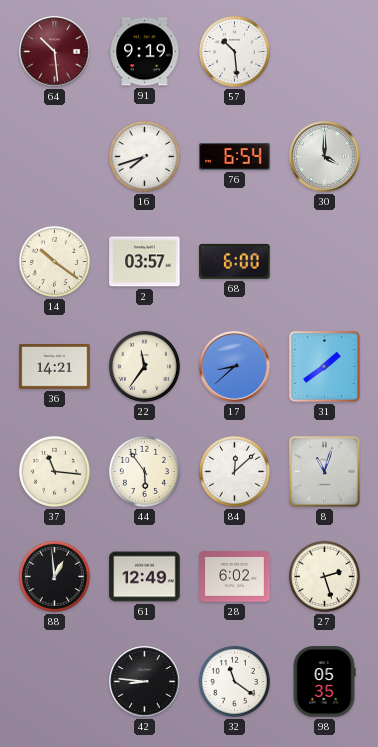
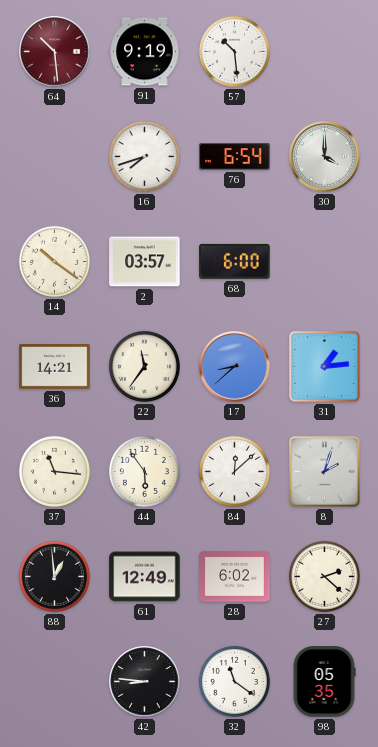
31: 1:39 -> 1:14 (325, 367)
8: 11:03 -> 2:03 (325, 472)
27: 2:27 -> 2:22 (324, 576)
